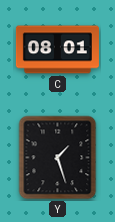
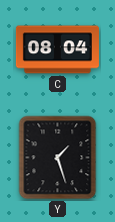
C: 08:01 -> 08:04 (57, 50)
